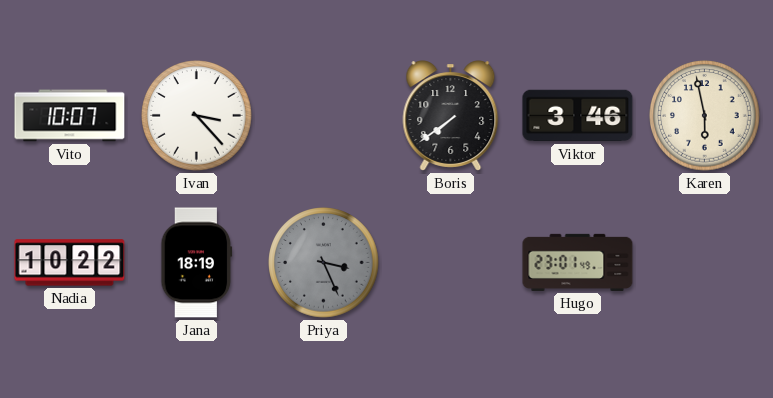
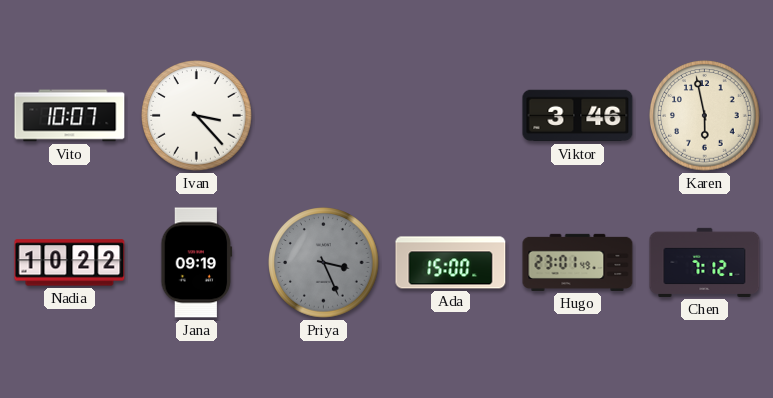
Boris: 7:39 -> none (451, 116)
Jana: 18:19 -> 09:19 (197, 263)
Ada: none -> 15:00 (451, 263)
Chen: none -> 7:12 (705, 262)
